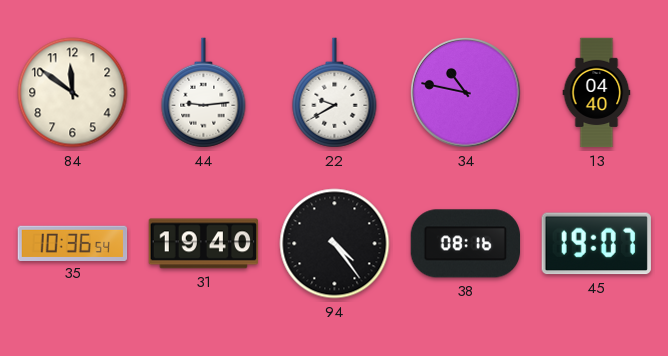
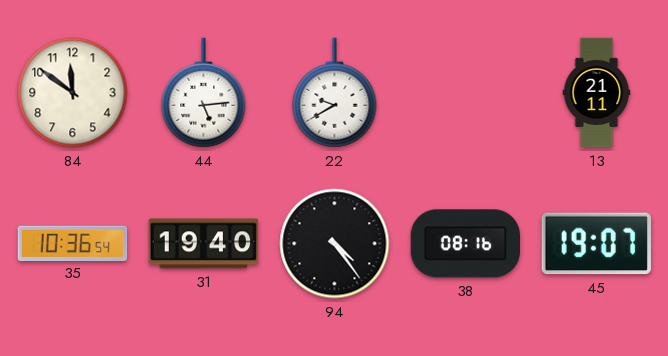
44: 9:14 -> 5:14 (204, 93)
34: 10:47 -> none (466, 93)
13: 04:40 -> 21:11 (597, 93)
